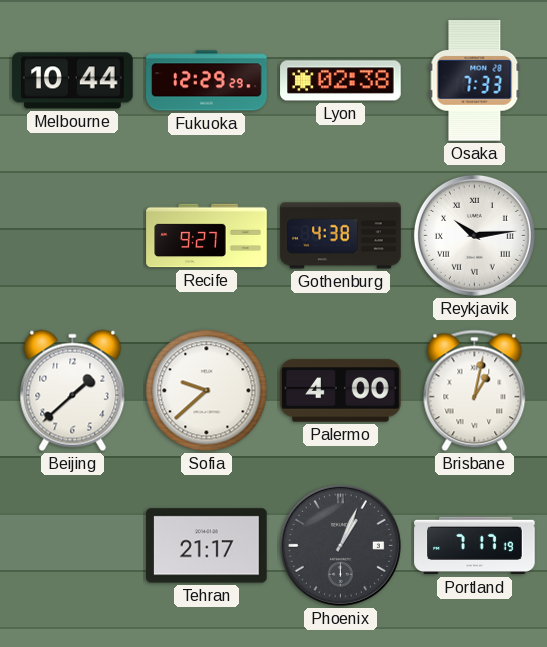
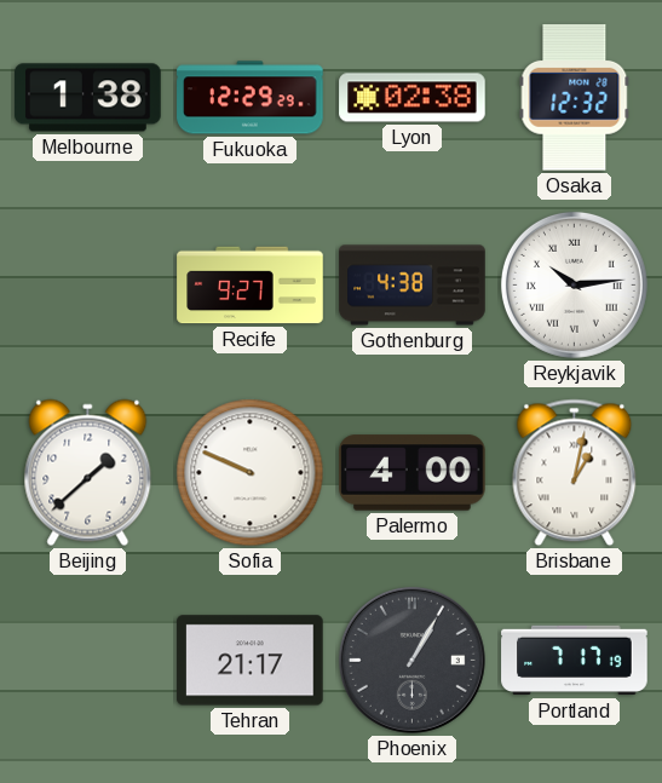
Melbourne: 10:44 -> 1:38 (88, 98)
Osaka: 7:33 -> 12:32 (575, 98)
Sofia: 9:38 -> 9:49 (251, 473)
Phoenix: 1:04 -> 1:05 (411, 660)
